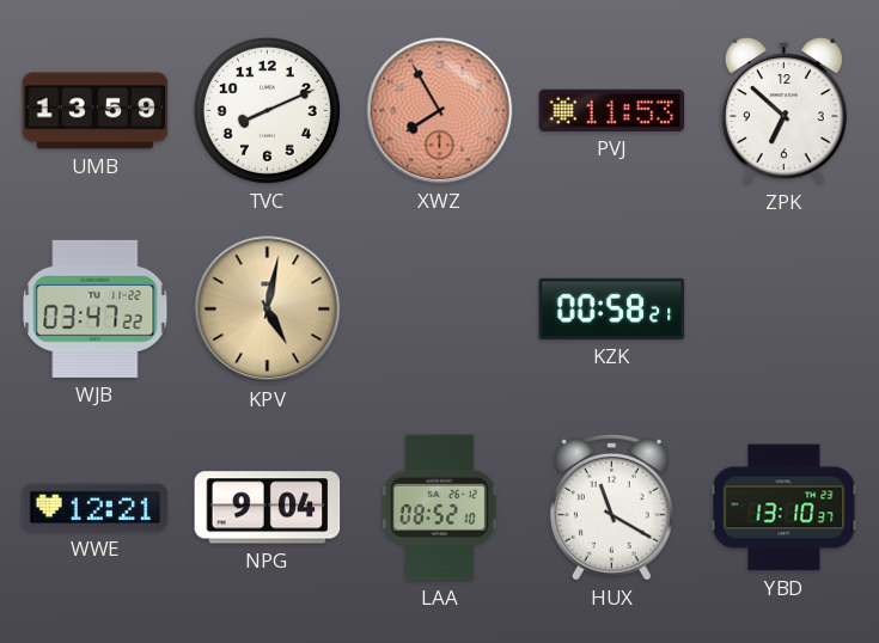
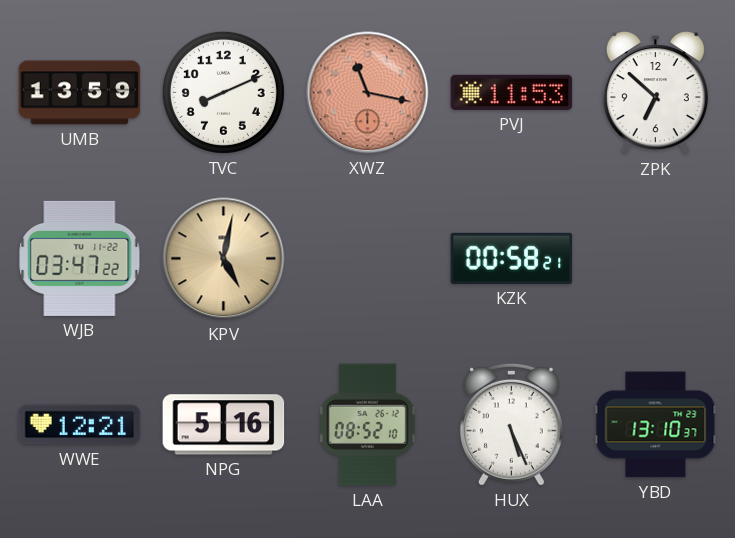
XWZ: 7:55 -> 11:17 (368, 93)
NPG: 9:04 -> 5:16 (224, 425)
HUX: 11:20 -> 5:26 (511, 424)
